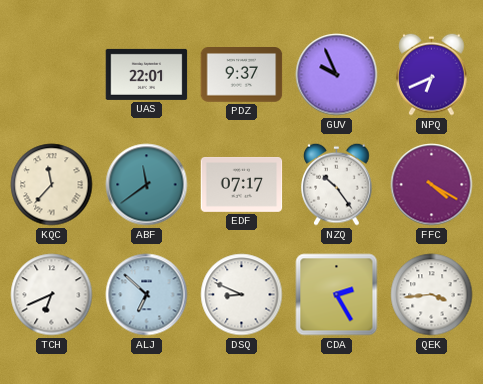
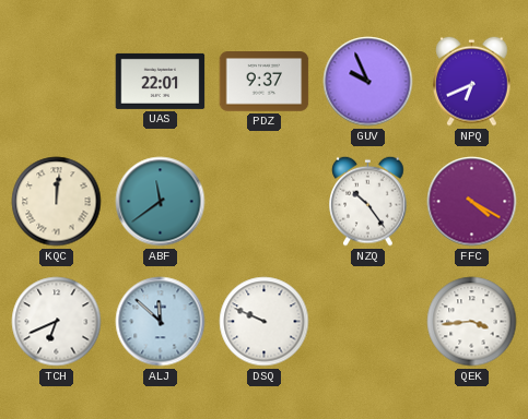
KQC: 11:37 -> 12:01 (57, 202)
EDF: 07:17 -> none (242, 184)
ALJ: 6:52 -> 11:52 (161, 322)
DSQ: 8:49 -> 9:49 (265, 322)
CDA: 2:25 -> none (337, 295)
